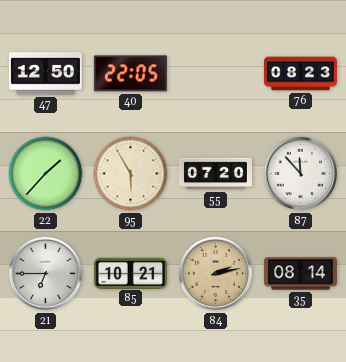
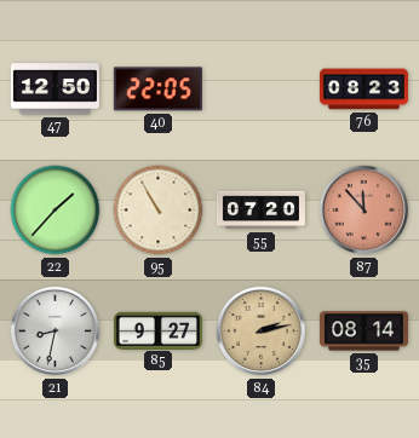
95: 5:55 -> 10:55 (159, 211)
87 dial: white -> salmon (365, 211)
21: 6:45 -> 8:32 (56, 332)
85: 10:21 -> 9:27 (157, 330)
